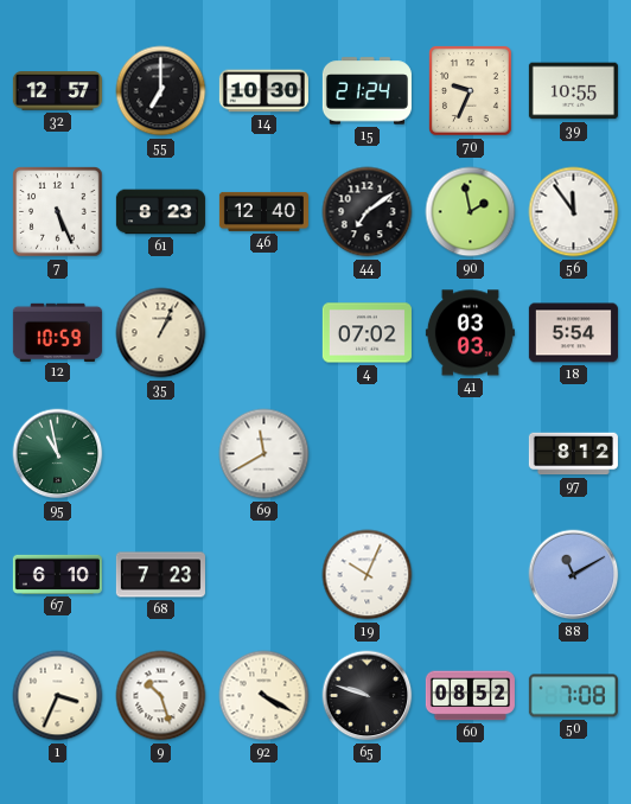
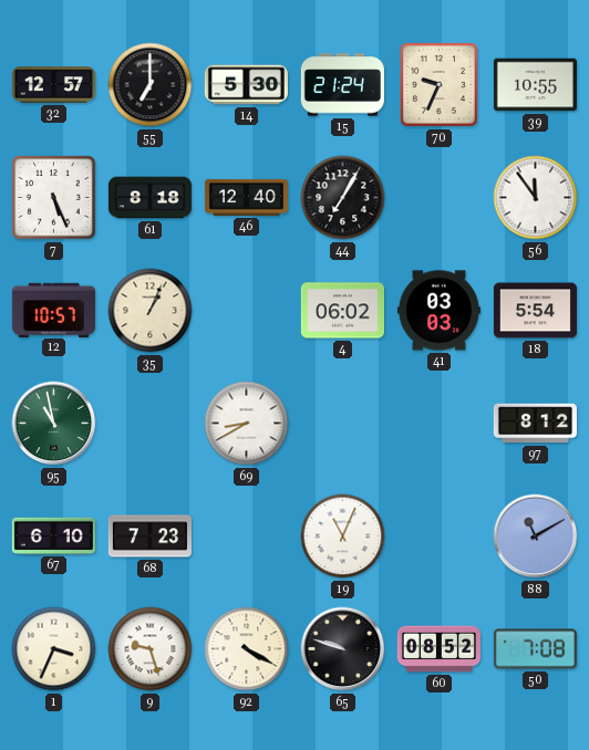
14: 10:30 -> 5:30 (246, 85)
61: 8:23 -> 8:18 (149, 198)
44: 7:09 -> 7:05 (343, 198)
90: 1:58 -> none (471, 212)
12: 10:59 -> 10:57 (53, 310)
4: 07:02 -> 06:02 (342, 311)
69: 11:40 -> 8:40 (247, 424)
19: 10:04 -> 11:04 (343, 537)
9: 10:27 -> 9:27 (151, 649)
